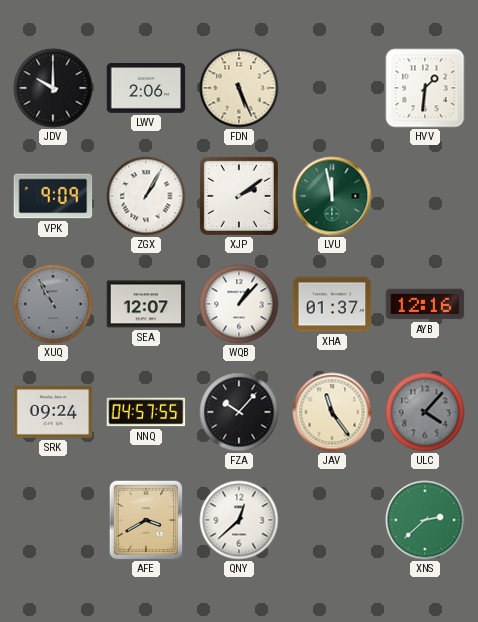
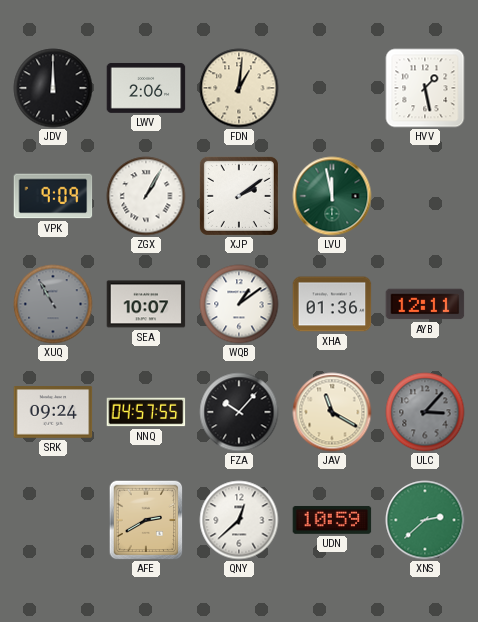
JDV: 10:00 -> 12:00 (53, 88)
FDN: 5:26 -> 1:01 (239, 88)
HVV: 1:31 -> 1:28 (425, 88)
SEA: 12:07 -> 10:07 (146, 304)
WQB: 1:07 -> 1:09 (239, 304)
XHA: 01:37 -> 01:36 (332, 304)
AYB: 12:16 -> 12:11 (425, 304)
JAV: 11:24 -> 11:20 (332, 412)
ULC: 4:07 -> 3:07 (425, 412)
AFE: 3:40 -> 2:40 (146, 520)
UDN: none -> 10:59 (332, 520)
